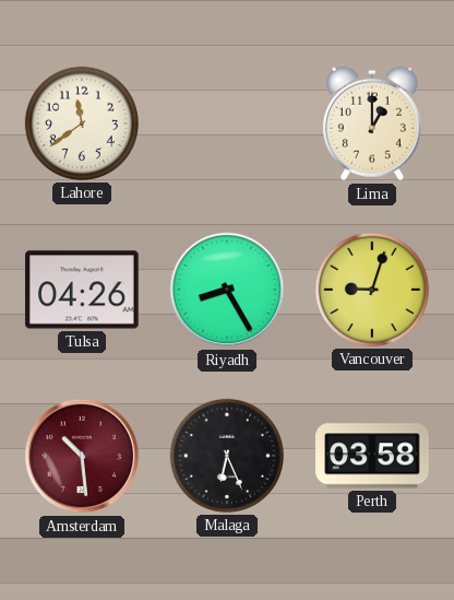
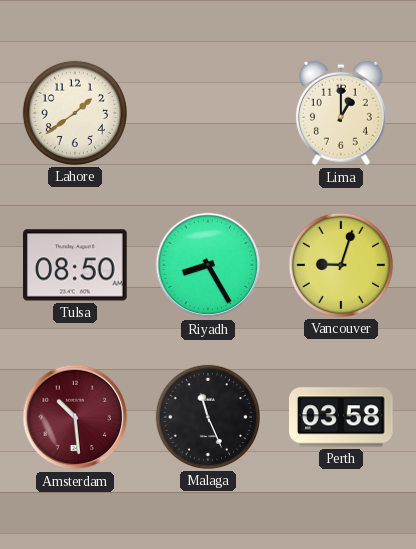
Lahore: 11:39 -> 1:39 (75, 113)
Tulsa: 04:26 -> 08:50 (75, 265)
Malaga: 6:26 -> 11:26 (208, 417)
